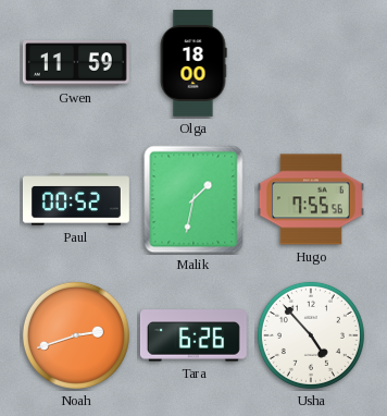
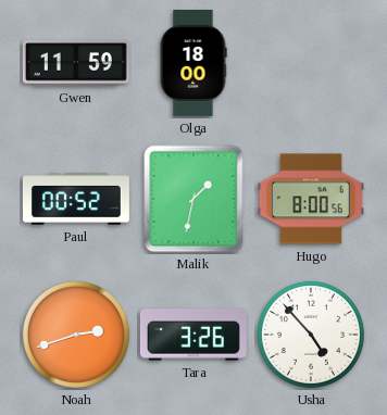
Hugo: 7:55 -> 8:00 (311, 199)
Tara: 6:26 -> 3:26 (193, 335)
